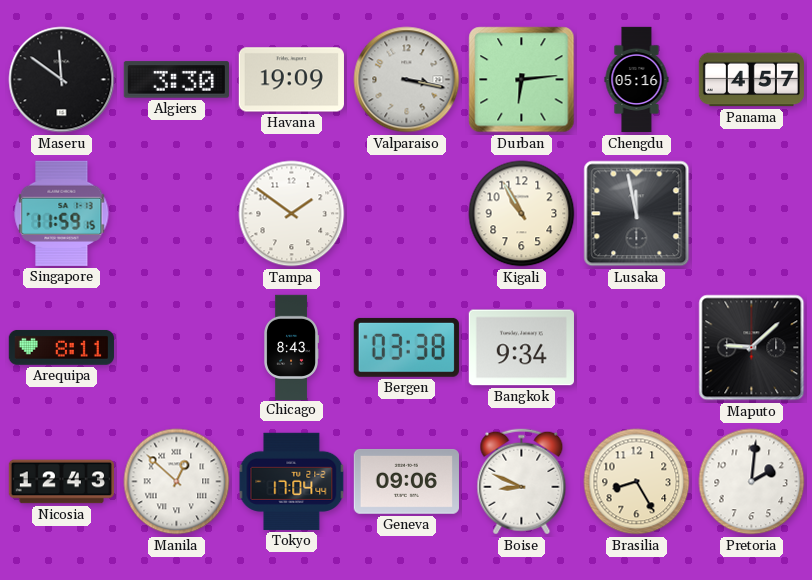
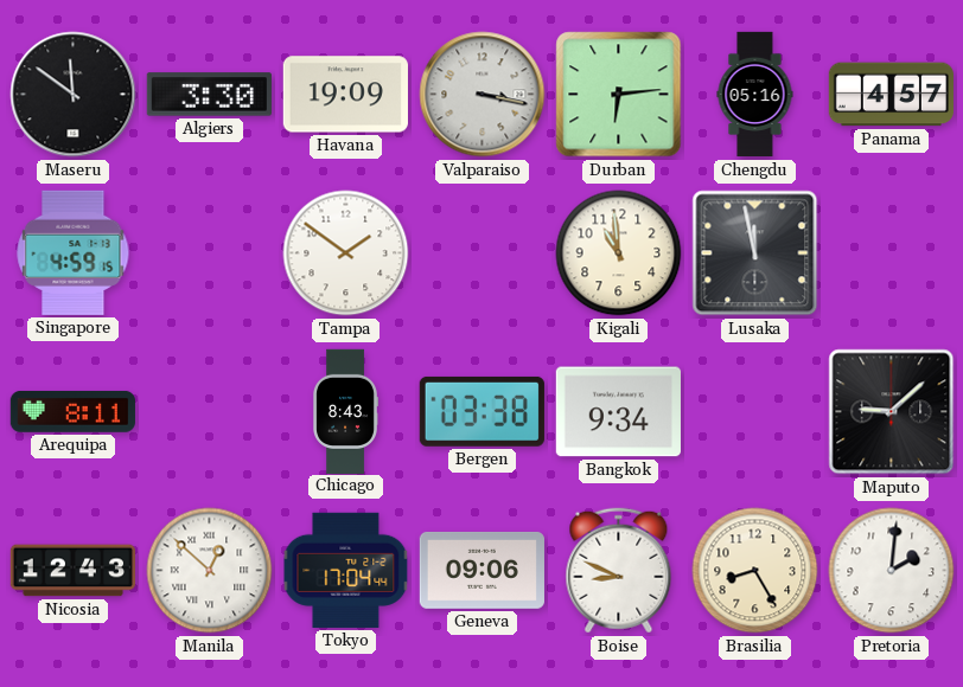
Singapore: 11:59 -> 4:59 (74, 252)
Kigali: 10:55 -> 10:59 (619, 253)
